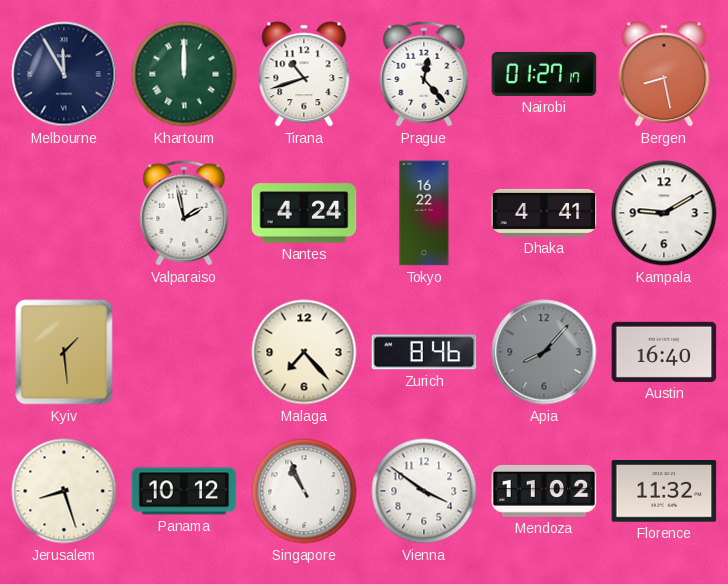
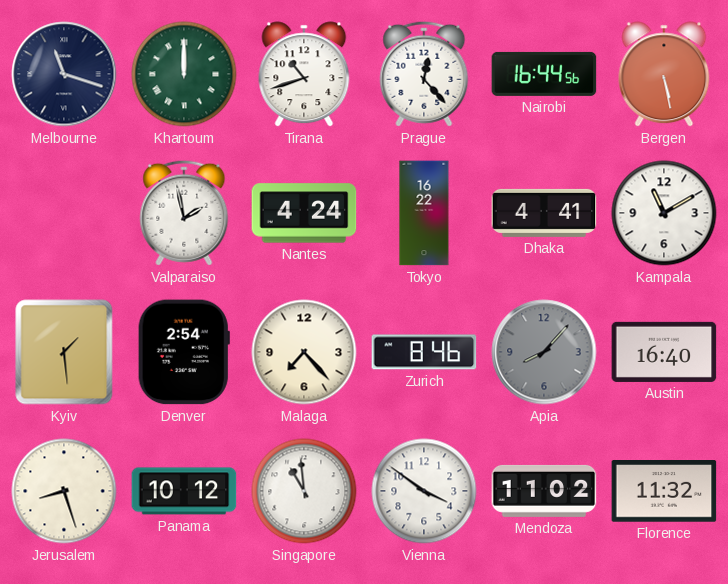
Melbourne: 11:55 -> 11:18 (64, 74)
Nairobi: 01:27 -> 16:44 (544, 74)
Bergen: 8:28 -> 5:28 (664, 74)
Kampala: 9:10 -> 11:10 (664, 213)
Denver: none -> 2:54 (184, 352)
Singapore: 10:56 -> 10:59 (304, 491)
